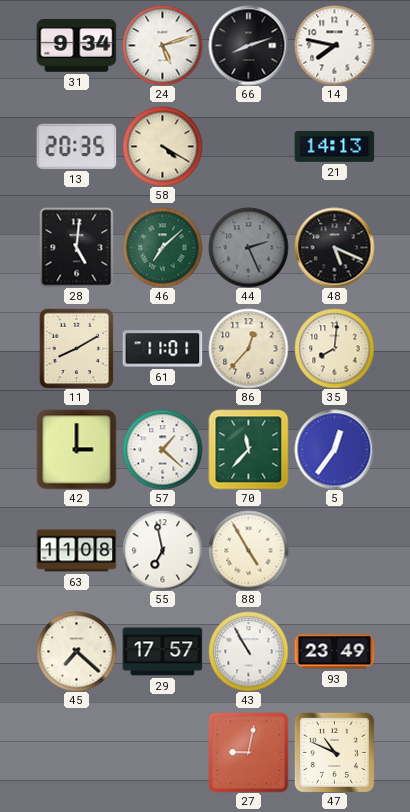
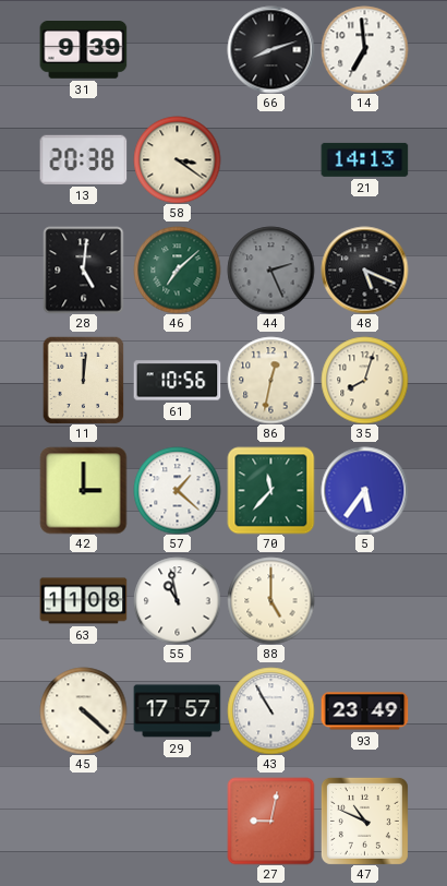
31: 9:34 -> 9:39 (83, 50)
24: 5:12 -> none (162, 45)
14: 7:47 -> 6:59 (364, 49)
13: 20:35 -> 20:38 (83, 159)
58: 4:20 -> 3:21 (177, 159)
11: 8:10 -> 12:01 (84, 380)
61: 11:01 -> 10:56 (177, 381)
86: 12:37 -> 12:32 (270, 380)
35: 8:01 -> 8:03 (364, 380)
5: 12:36 -> 5:36 (364, 490)
55: 6:58 -> 10:58 (177, 600)
88: 4:55 -> 5:00 (270, 600)
45: 7:22 -> 4:22 (83, 710)
